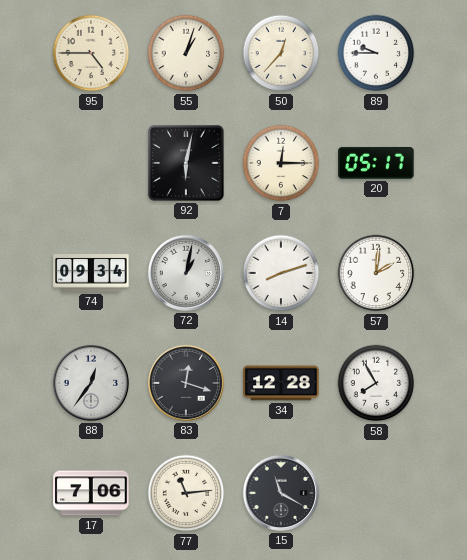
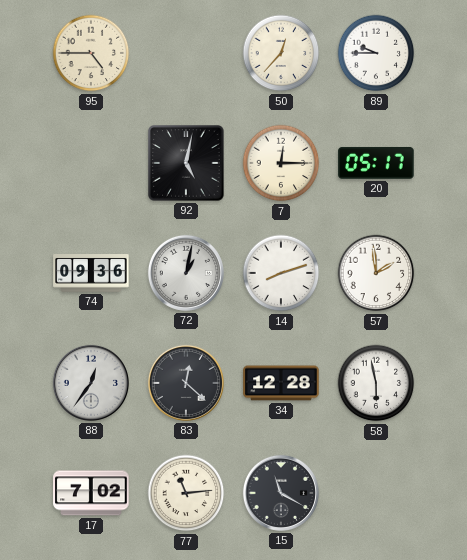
55: 1:03 -> none (186, 53)
92: 6:02 -> 5:02 (186, 163)
74: 09:34 -> 09:36 (91, 274)
57: 2:01 -> 1:59 (376, 273)
83: 12:18 -> 12:22 (186, 383)
58: 7:55 -> 5:58 (376, 383)
17: 7:06 -> 7:02 (91, 493)
